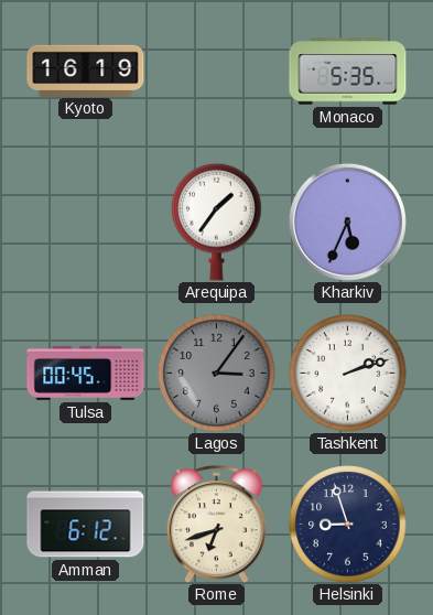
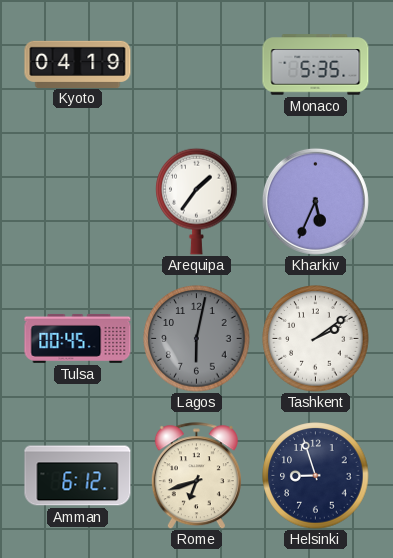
Kyoto: 16:19 -> 04:19 (78, 64)
Lagos: 3:06 -> 6:02 (197, 339)
Tashkent: 2:12 -> 2:09 (316, 339)
